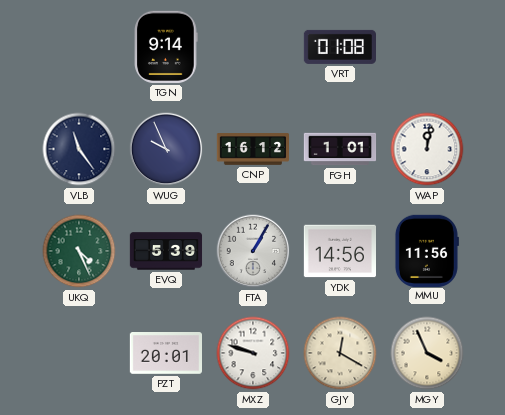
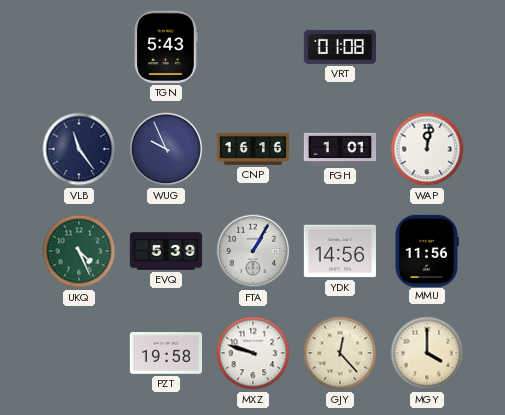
TGN: 9:14 -> 5:43 (166, 47)
CNP: 16:12 -> 16:16 (253, 149)
PZT: 20:01 -> 19:58 (165, 354)
GJY: 12:20 -> 12:23 (340, 353)
MGY: 3:56 -> 4:00 (427, 353)
